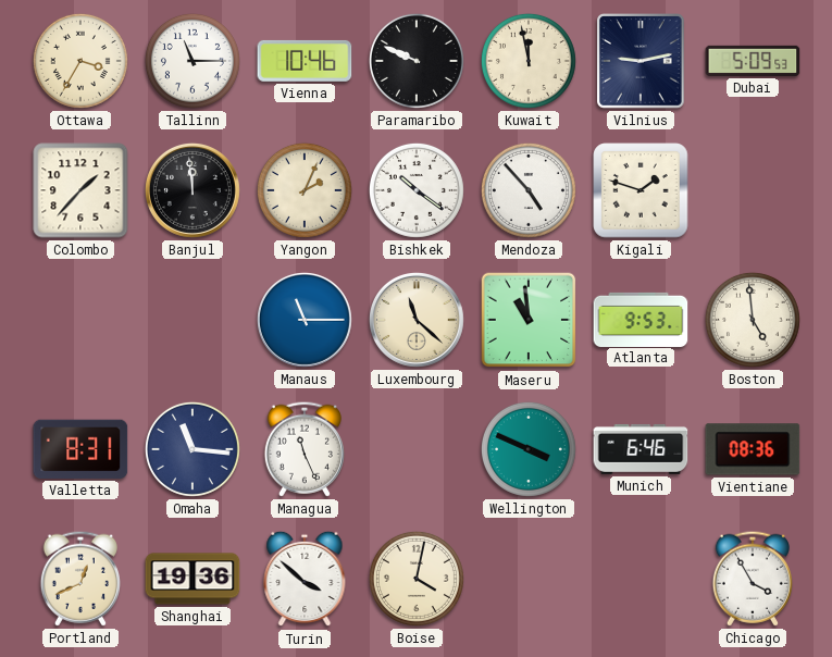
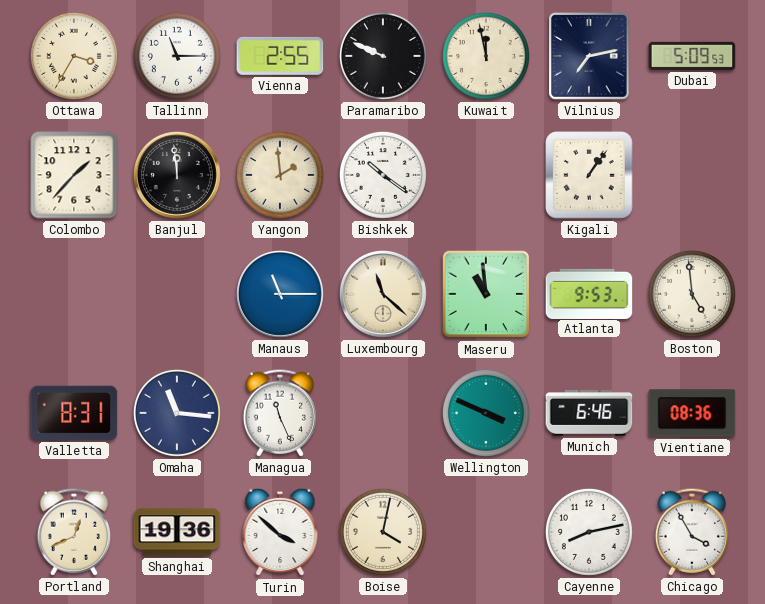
Vienna: 10:46 -> 2:55 (280, 56)
Vilnius: 9:13 -> 7:13 (590, 56)
Yangon: 2:04 -> 1:59 (280, 175)
Mendoza: 4:53 -> none (529, 190)
Kigali: 1:48 -> 1:06 (589, 175)
Cayenne: none -> 8:13 (589, 532)
